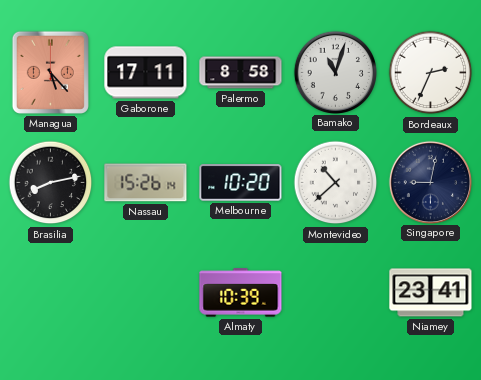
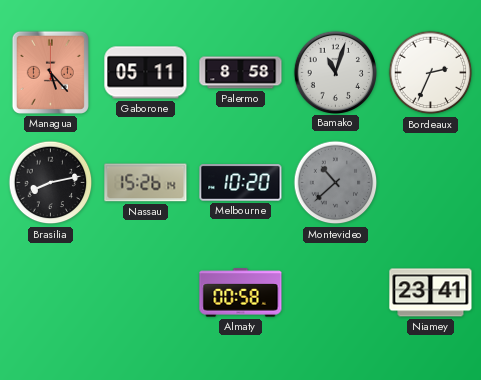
Gaborone: 17:11 -> 05:11 (146, 73)
Montevideo dial: white -> grey (336, 183)
Singapore: 9:02 -> none (430, 182)
Almaty: 10:39 -> 00:58 (241, 293)
